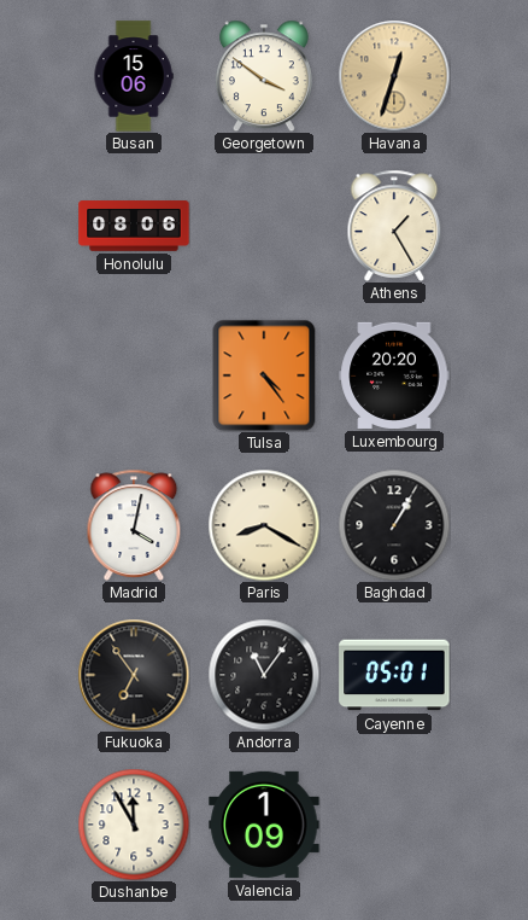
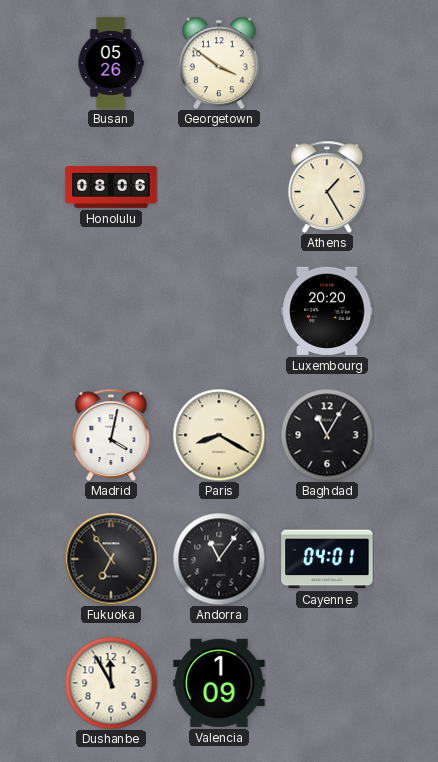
Busan: 15:06 -> 05:26 (111, 63)
Havana: 12:33 -> none (394, 76)
Tulsa: 4:24 -> none (264, 375)
Baghdad: 1:05 -> 11:05 (327, 435)
Cayenne: 05:01 -> 04:01 (327, 559)
